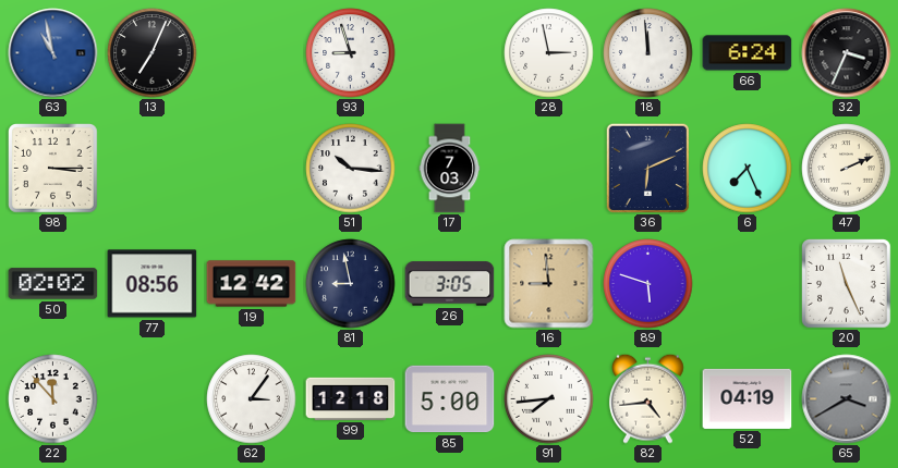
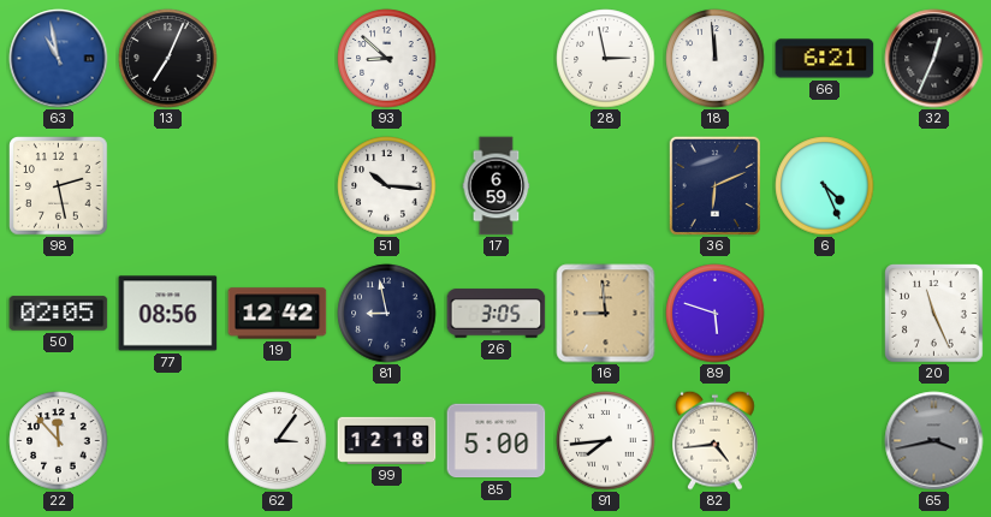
93: 8:57 -> 8:52 (387, 59)
66: 6:24 -> 6:21 (825, 59)
32: 3:34 -> 12:34 (934, 59)
98: 3:15 -> 2:28 (59, 186)
17: 7:03 -> 6:59 (497, 186)
6: 7:26 -> 4:26 (825, 186)
47: 2:11 -> none (847, 169)
50: 02:02 -> 02:05 (59, 314)
52: 04:19 -> none (748, 398)
65: 3:40 -> 3:43 (934, 441)
